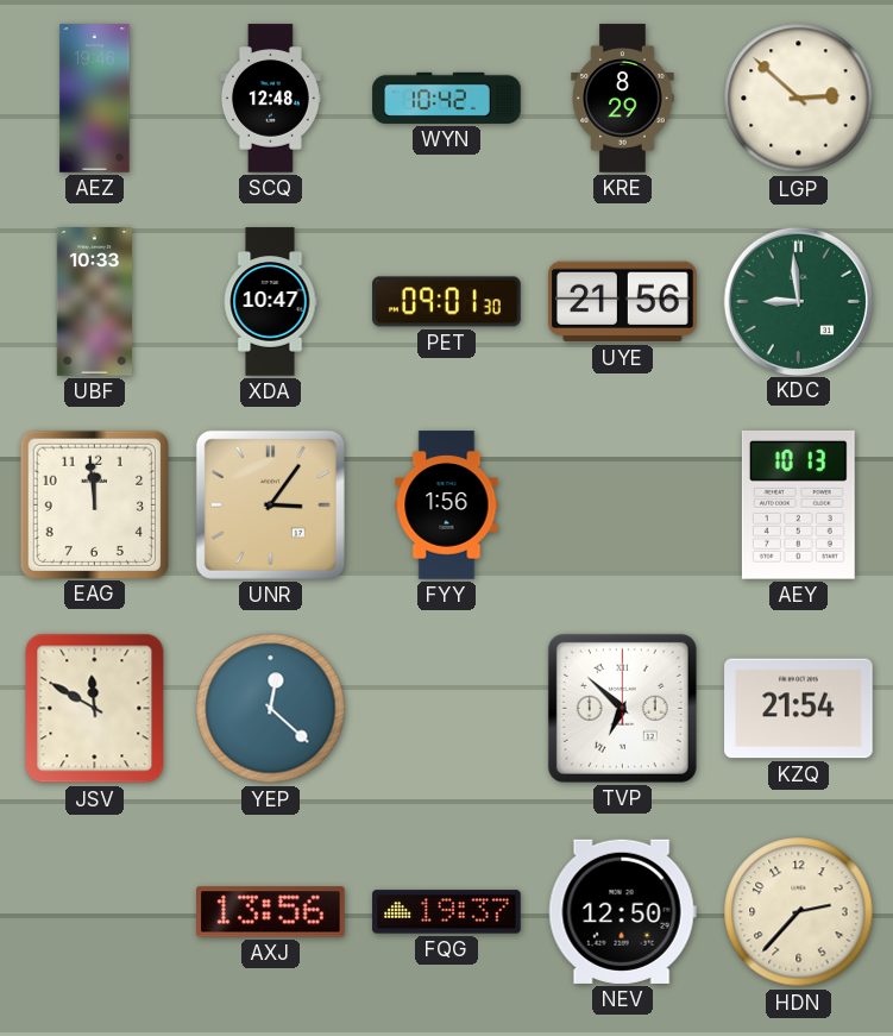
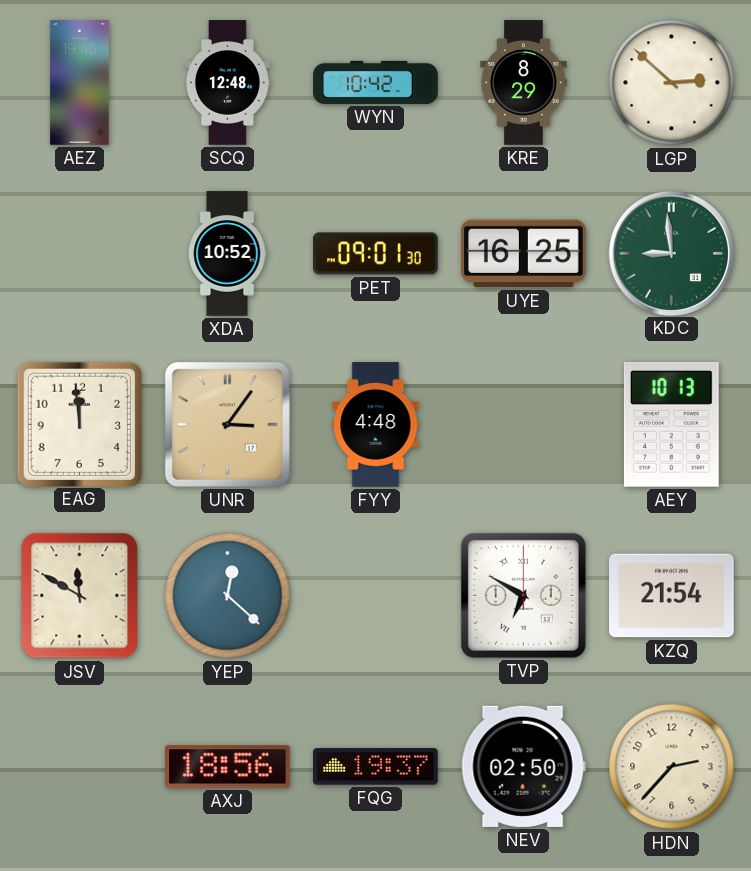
UBF: 10:33 -> none (94, 302)
XDA: 10:47 -> 10:52 (227, 254)
UYE: 21:56 -> 16:25 (524, 254)
FYY: 1:56 -> 4:48 (376, 425)
TVP: 6:52 -> 6:50 (523, 595)
AXJ: 13:56 -> 18:56 (228, 767)
NEV: 12:50 -> 02:50 (523, 766)
